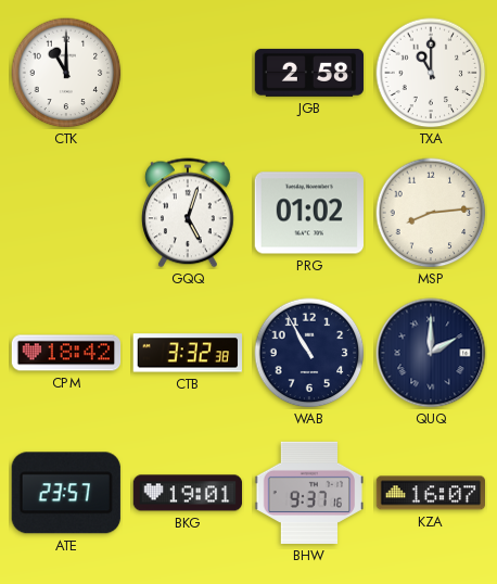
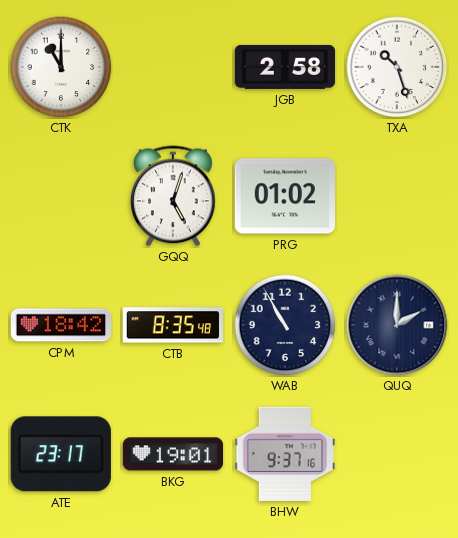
TXA: 11:00 -> 10:27 (397, 67)
MSP: 8:14 -> none (431, 213)
CTB: 3:32 -> 8:35 (172, 325)
ATE: 23:57 -> 23:17 (61, 454)
KZA: 16:07 -> none (430, 493)
